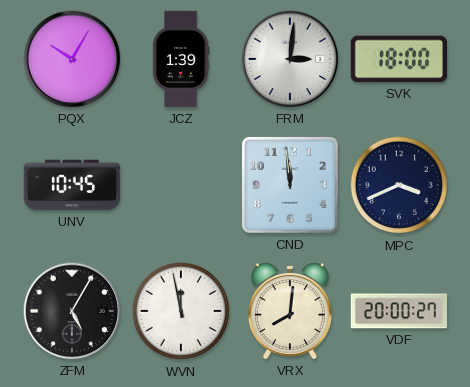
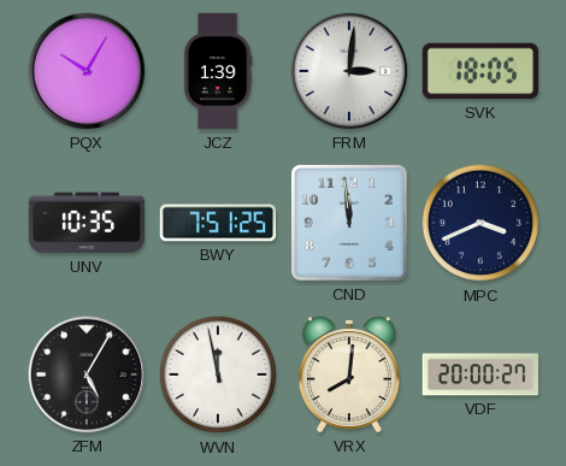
SVK: 18:00 -> 18:05 (480, 71)
UNV: 10:45 -> 10:35 (87, 223)
BWY: none -> 7:51 (218, 223)
